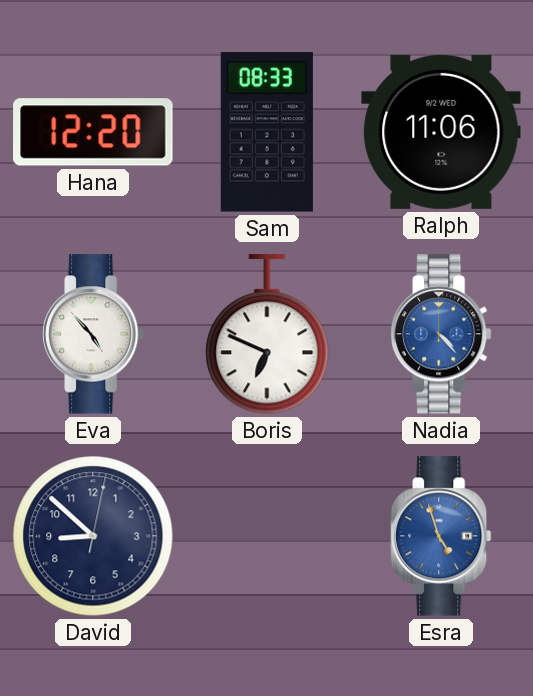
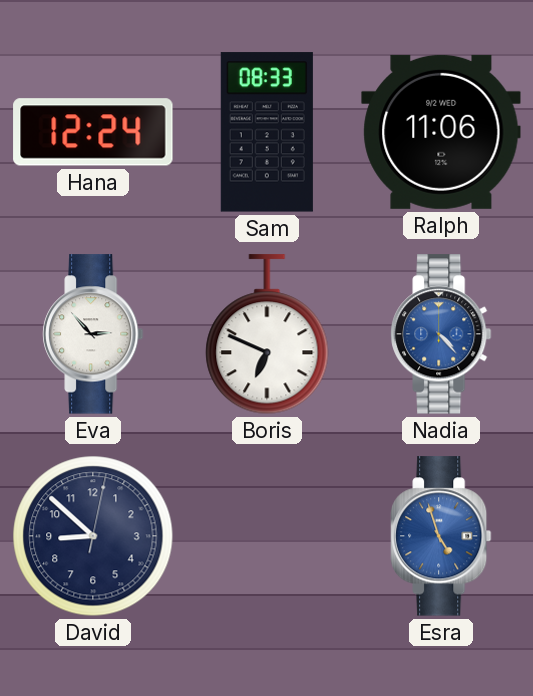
Hana: 12:20 -> 12:24 (93, 132)
Eva: 4:53 -> 2:53 (94, 334)
